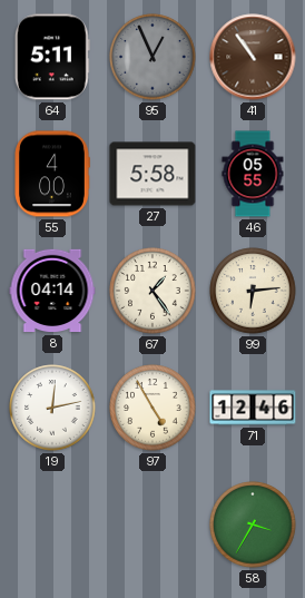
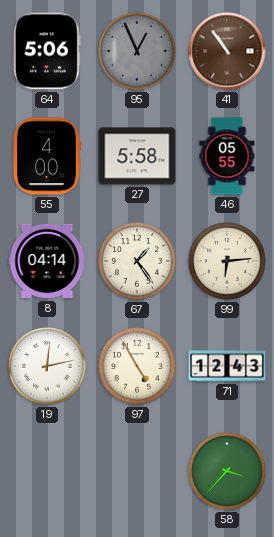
64: 5:11 -> 5:06 (47, 51)
71: 12:46 -> 12:43 (227, 366)
58: 3:35 -> 3:37 (227, 471)
